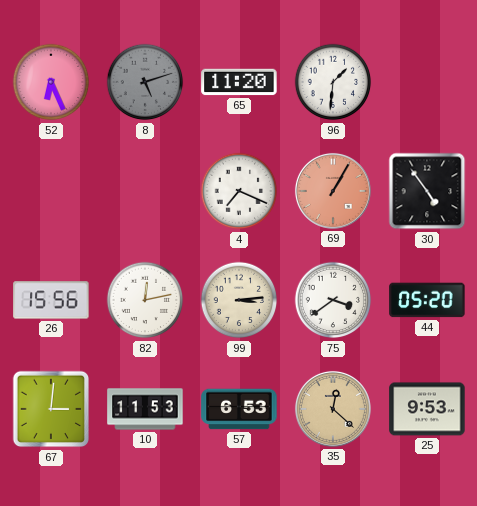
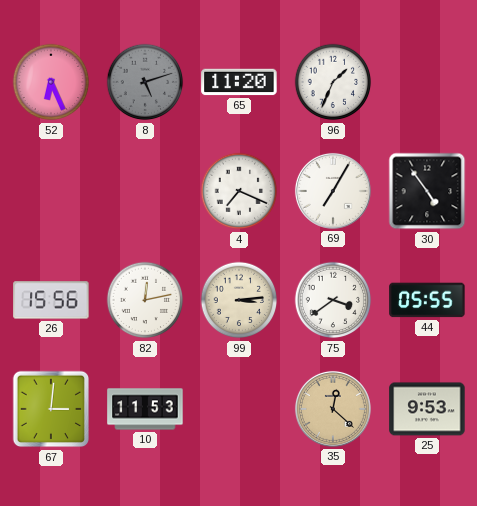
96: 1:31 -> 1:34 (333, 82)
69: 1:05 -> 7:05 (333, 191)
69 dial: salmon -> white (333, 191)
44: 05:20 -> 05:55 (427, 300)
57: 6:53 -> none (239, 409)
